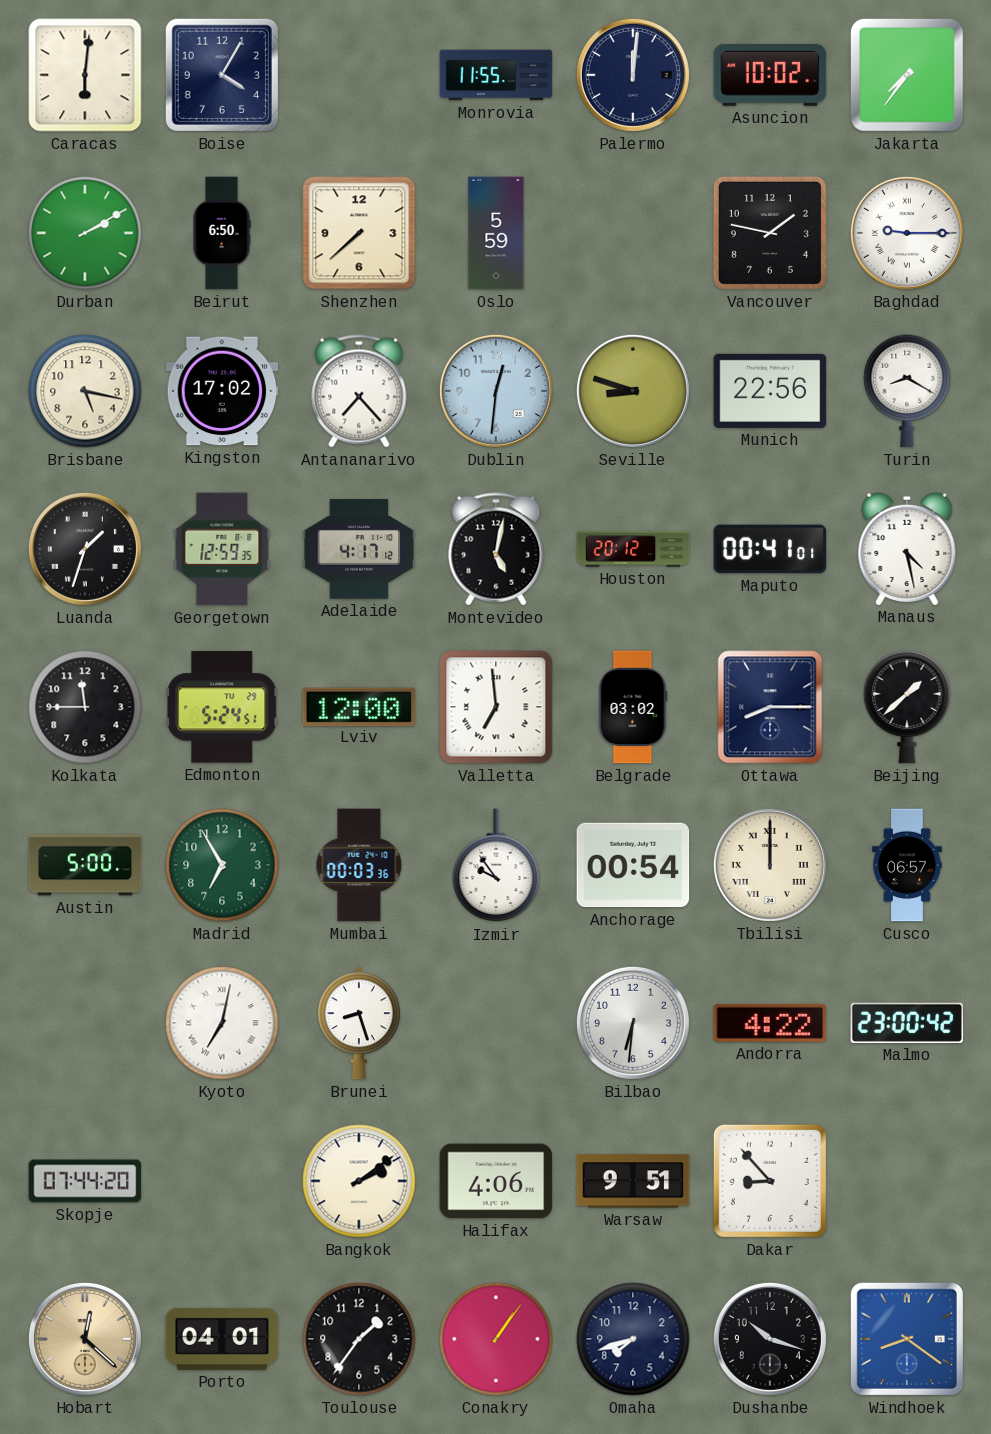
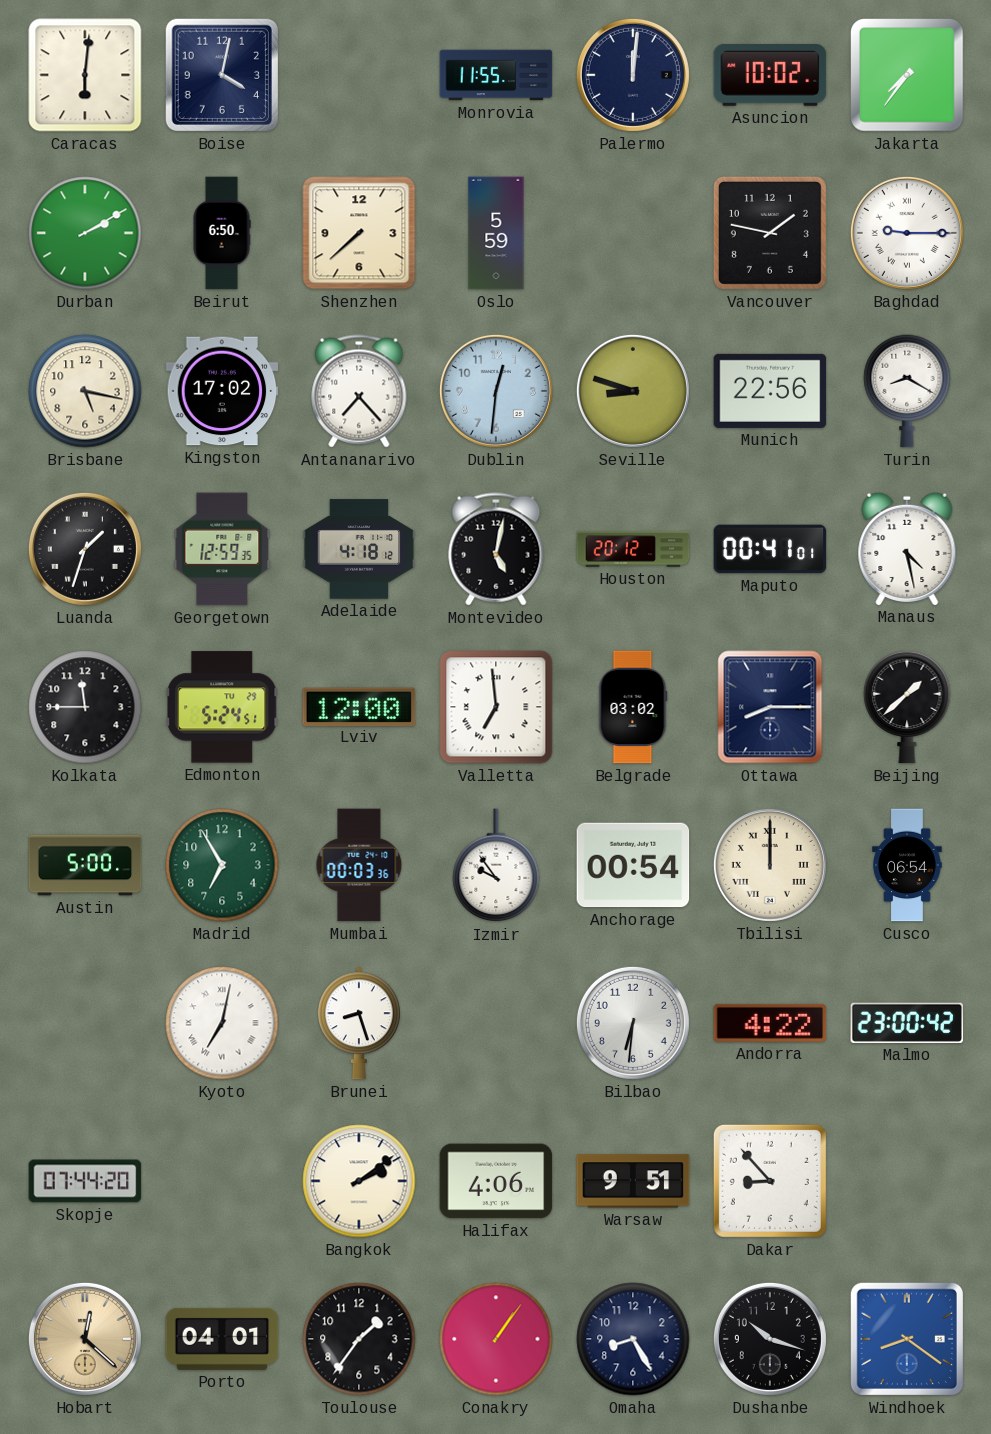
Boise: 4:05 -> 4:02 (222, 75)
Adelaide: 4:17 -> 4:18 (359, 549)
Cusco: 06:57 -> 06:54 (907, 865)
Omaha: 7:42 -> 8:25 (633, 1339)
